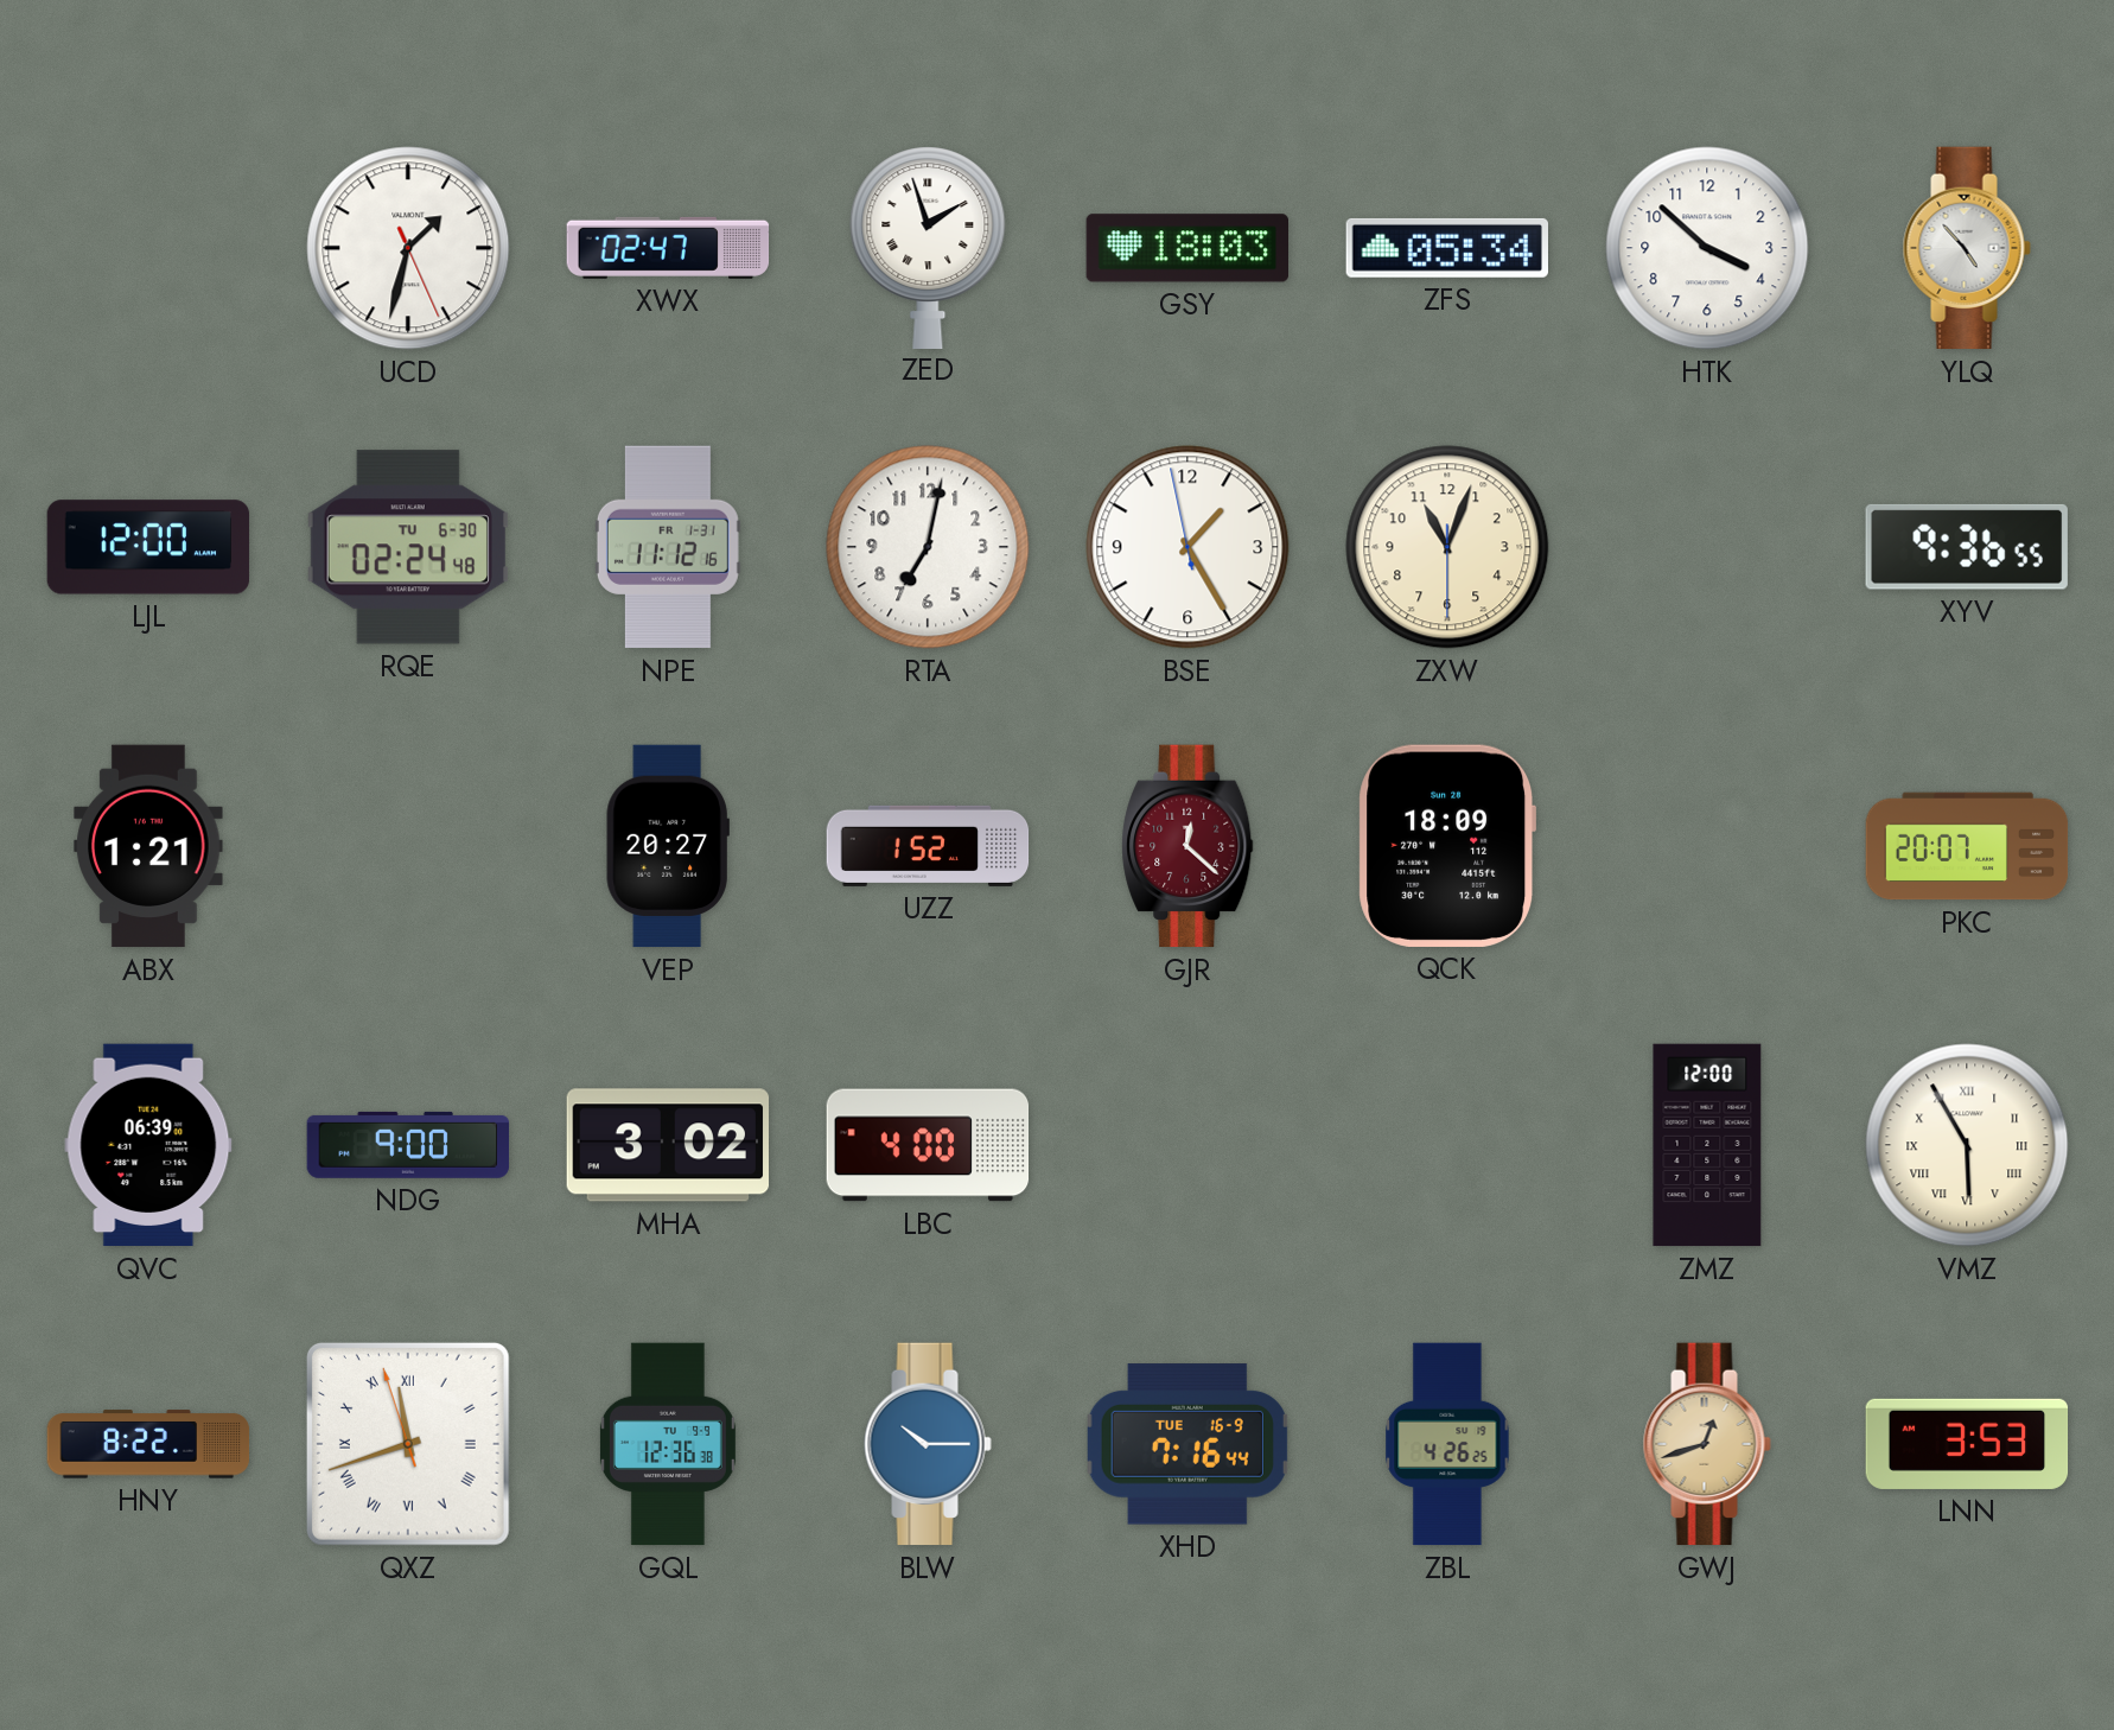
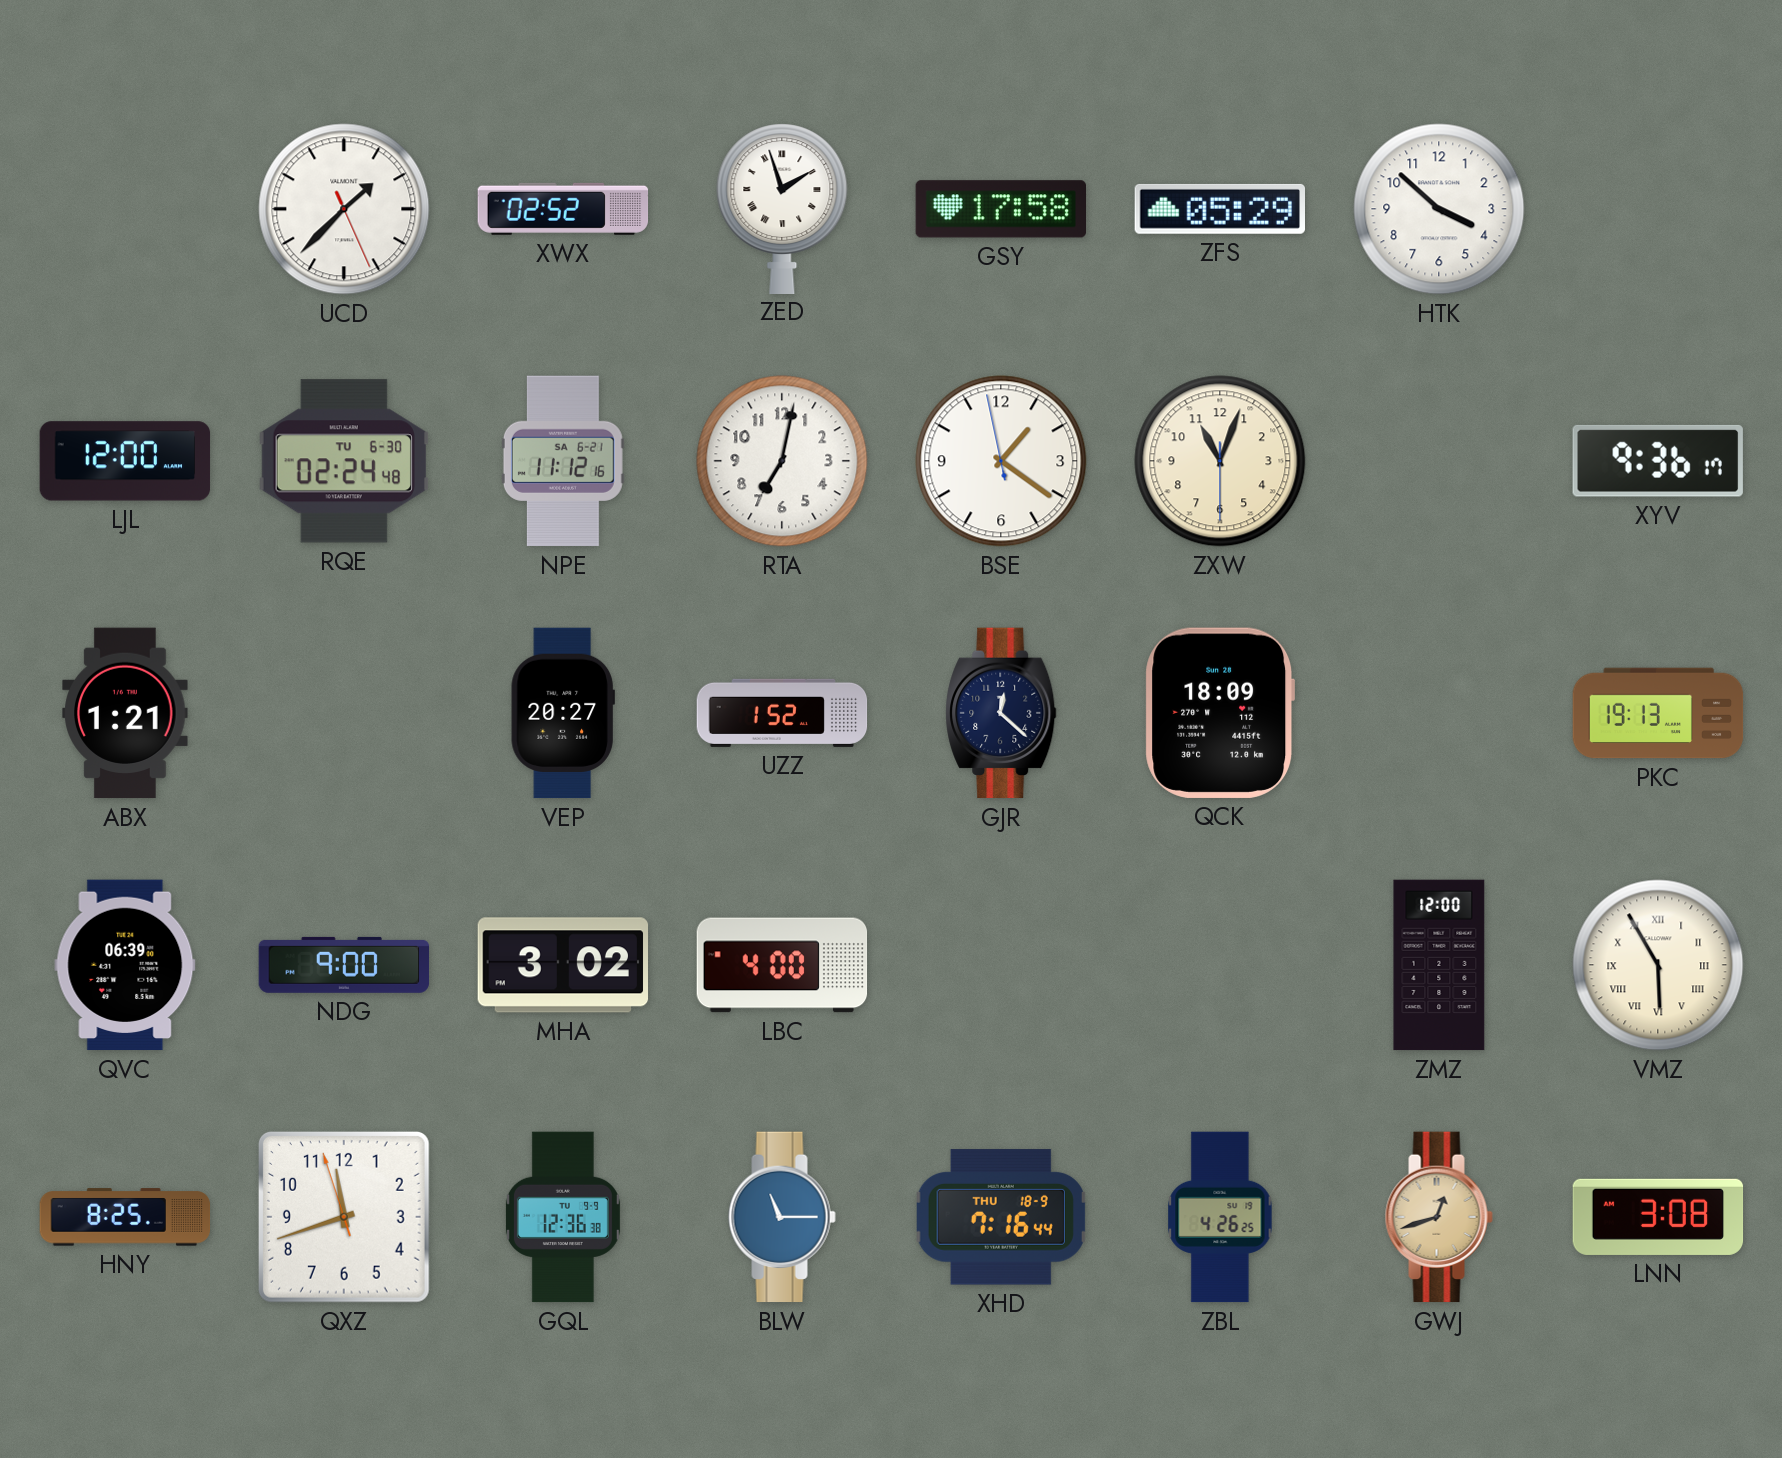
UCD: 1:32 -> 1:37 (344, 209)
XWX: 02:47 -> 02:52 (563, 209)
GSY: 18:03 -> 17:58 (1000, 209)
ZFS: 05:34 -> 05:29 (1219, 209)
YLQ: 4:53 -> none (1967, 248)
NPE date: FR 1-31 -> SA 6-21 (563, 461)
BSE: 1:24 -> 1:20 (1001, 461)
XYV: 9:36:55 -> 9:36:17 (1658, 461)
GJR dial: burgundy -> navy (1001, 713)
PKC: 20:07 -> 19:13 (1658, 713)
HNY: 8:22 -> 8:25 (125, 1217)
QXZ numerals: Roman -> Arabic (344, 1217)
BLW: 10:15 -> 11:15 (782, 1217)
XHD date: TUE 16-9 -> THU 18-9 (1001, 1217)
LNN: 3:53 -> 3:08 (1658, 1217)
